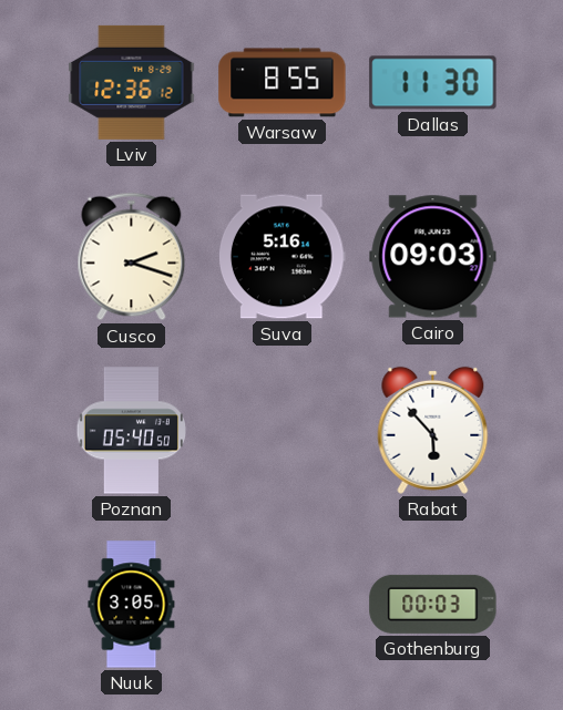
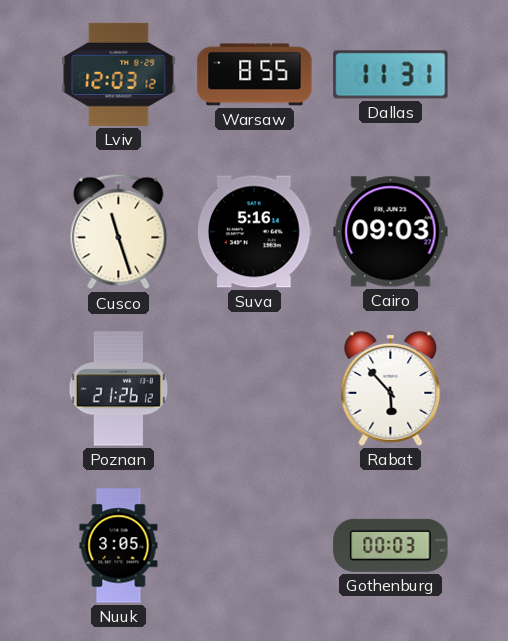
Lviv: 12:36 -> 12:03 (119, 74)
Dallas: 11:30 -> 11:31 (391, 75)
Cusco: 2:18 -> 11:27 (119, 232)
Poznan: 05:40 -> 21:26 (118, 389)
